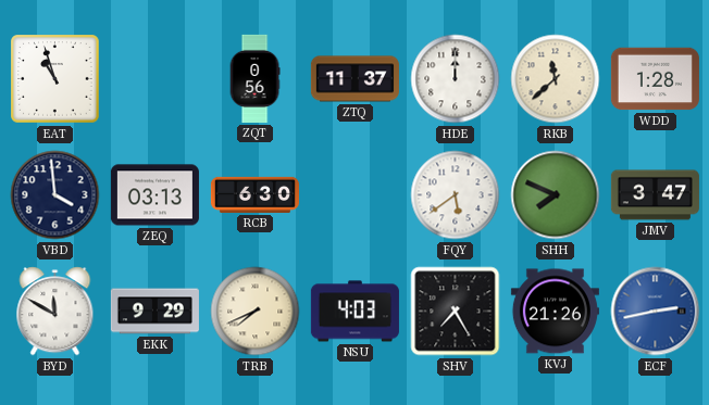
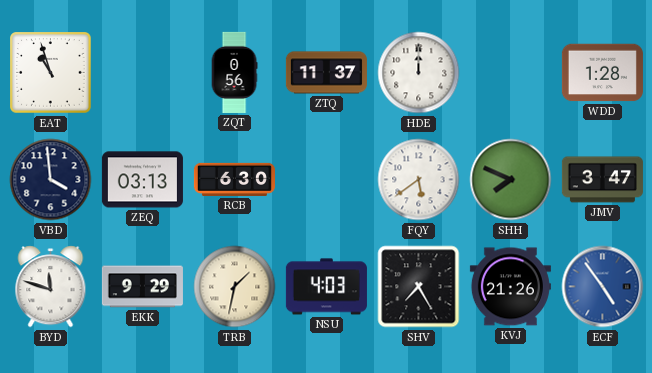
RKB: 11:38 -> none (556, 79)
BYD: 11:50 -> 11:48 (51, 287)
TRB: 7:41 -> 1:32 (235, 287)
ECF: 2:43 -> 4:54 (603, 287)
